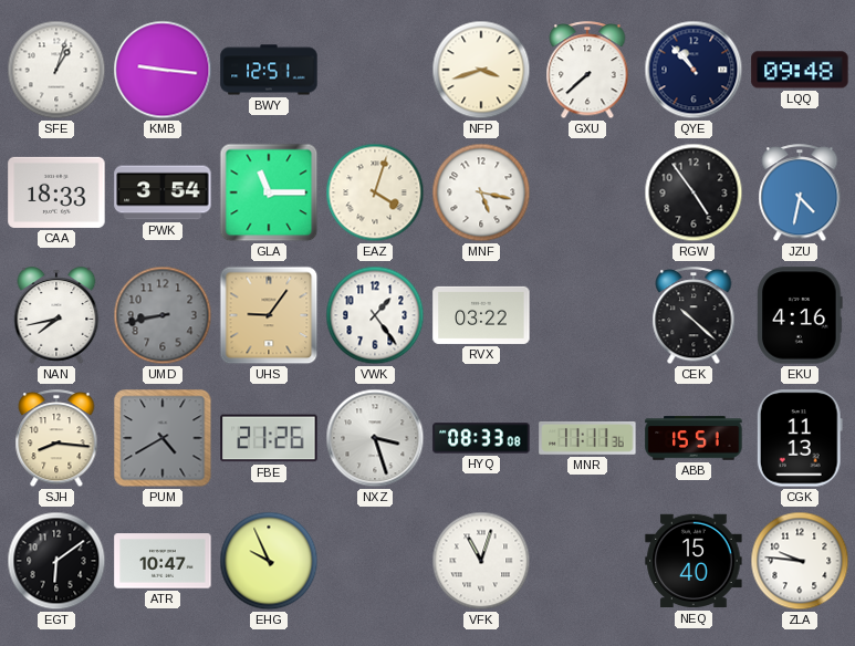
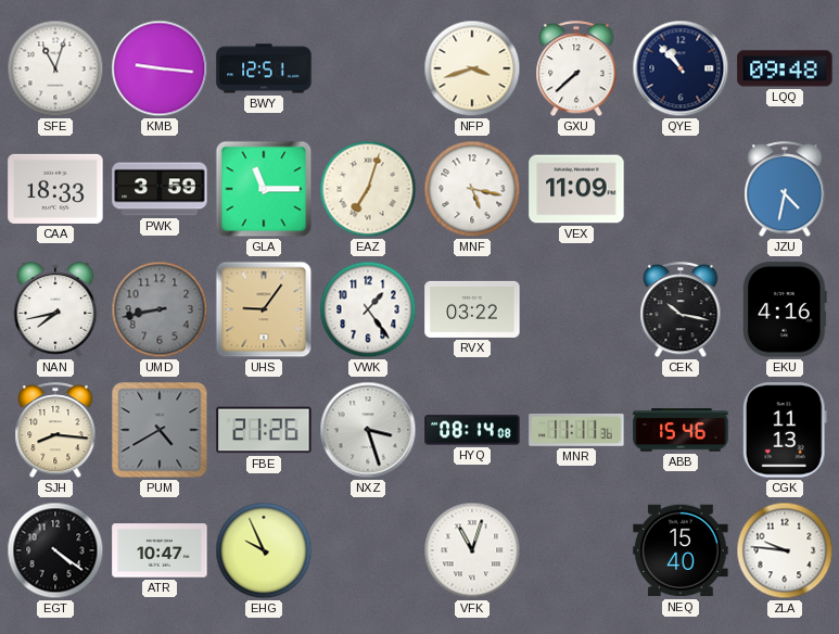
SFE: 1:03 -> 11:03 (55, 68)
PWK: 3:54 -> 3:59 (160, 189)
EAZ: 4:03 -> 7:03 (368, 189)
VEX: none -> 11:09 (576, 189)
RGW: 4:54 -> none (694, 192)
CEK: 10:22 -> 10:17 (681, 310)
HYQ: 08:33 -> 08:14 (472, 430)
ABB: 15:51 -> 15:46 (681, 430)
EGT: 6:09 -> 4:21 (55, 550)
